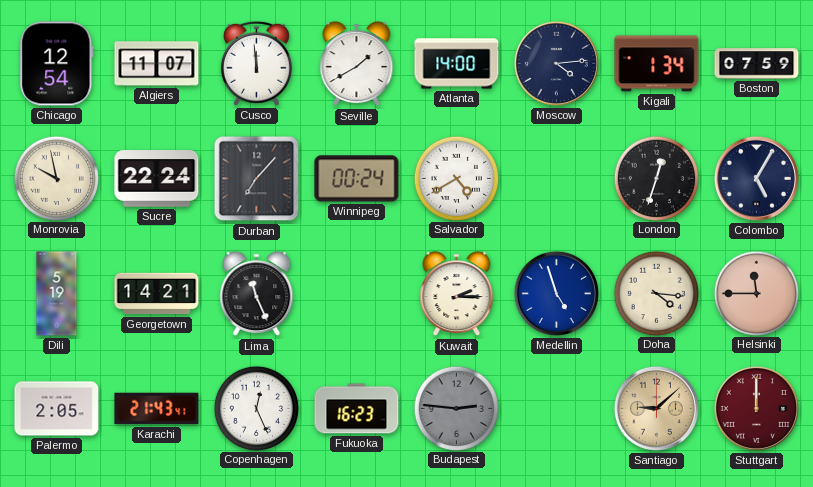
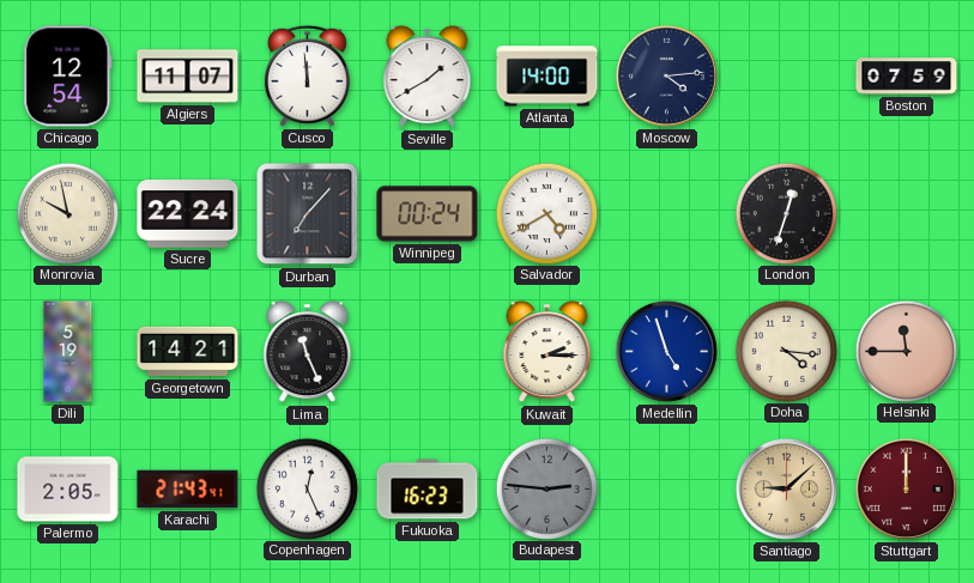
Kigali: 1:34 -> none (657, 64)
Colombo: 5:05 -> none (756, 178)
